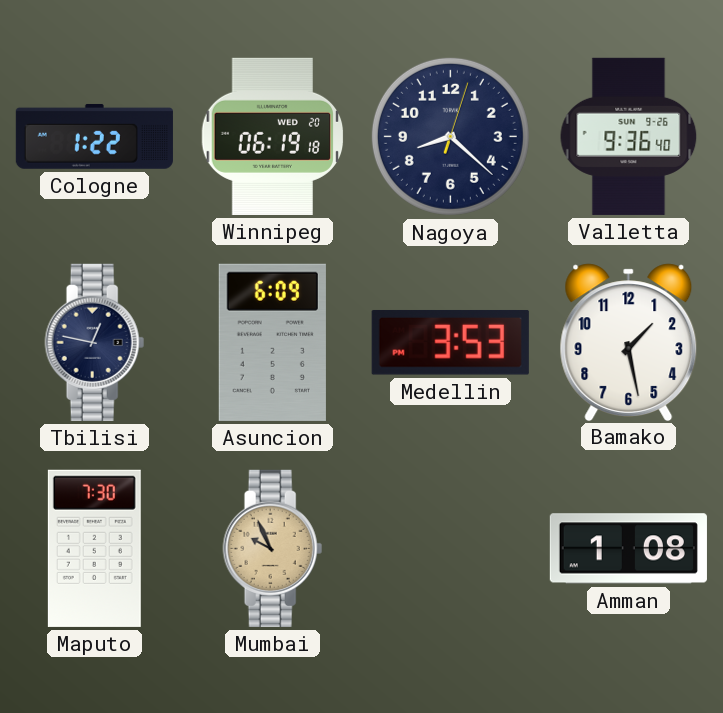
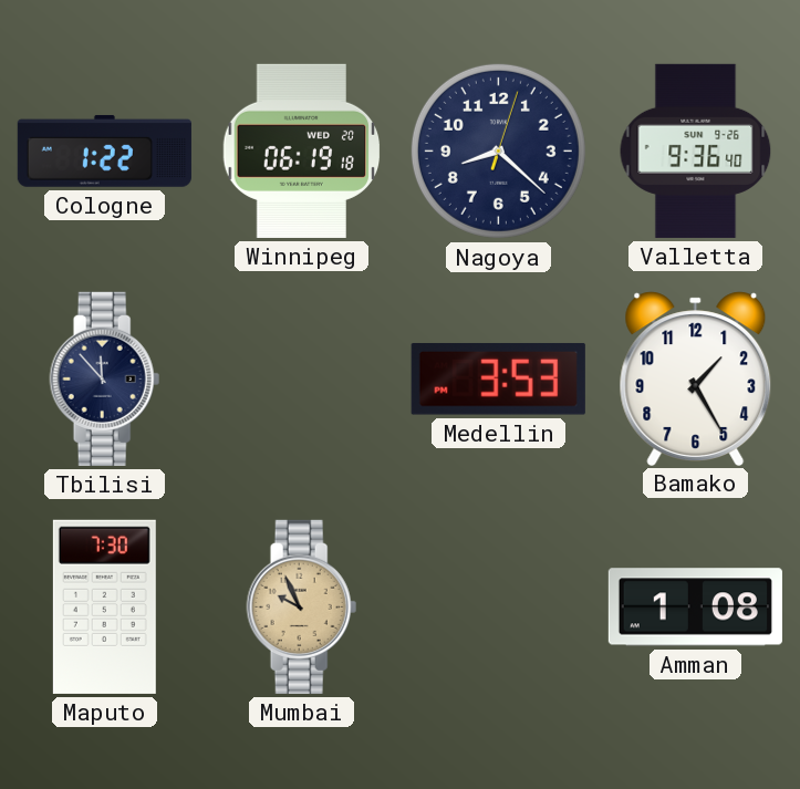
Tbilisi: 12:47 -> 11:53 (105, 378)
Asuncion: 6:09 -> none (272, 342)
Bamako: 1:28 -> 1:25 (696, 378)
